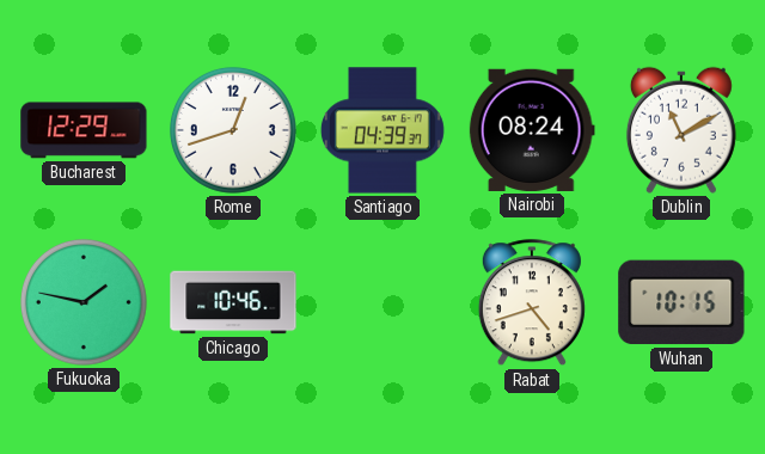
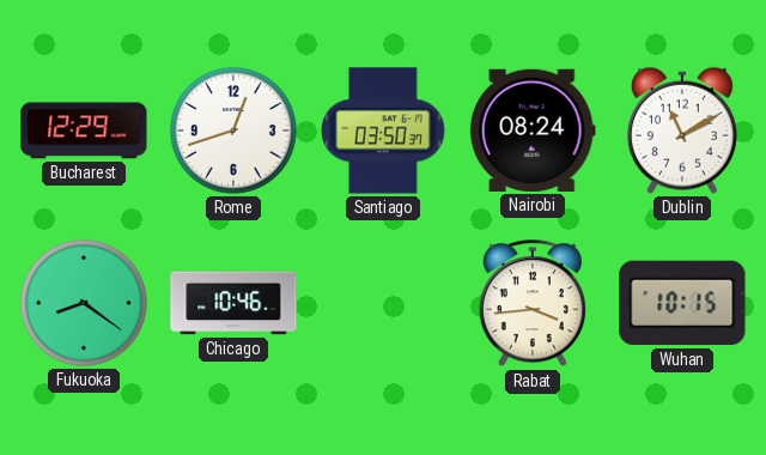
Santiago: 04:39 -> 03:50 (383, 131)
Fukuoka: 1:47 -> 8:21 (84, 303)
Rabat: 4:42 -> 3:44 (533, 304)
